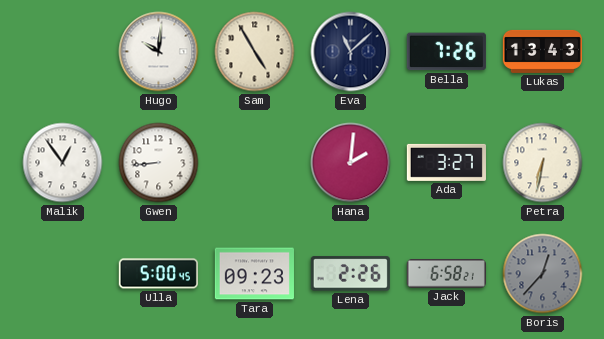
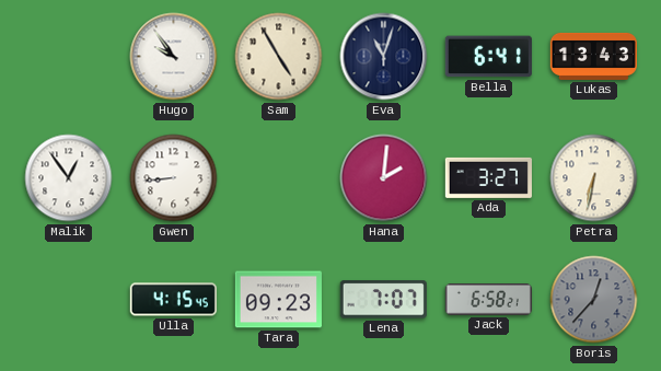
Hugo: 10:01 -> 9:54 (174, 57)
Eva: 11:08 -> 11:03 (384, 57)
Bella: 7:26 -> 6:41 (488, 57)
Ulla: 5:00 -> 4:15 (173, 300)
Lena: 2:26 -> 7:07 (383, 300)
